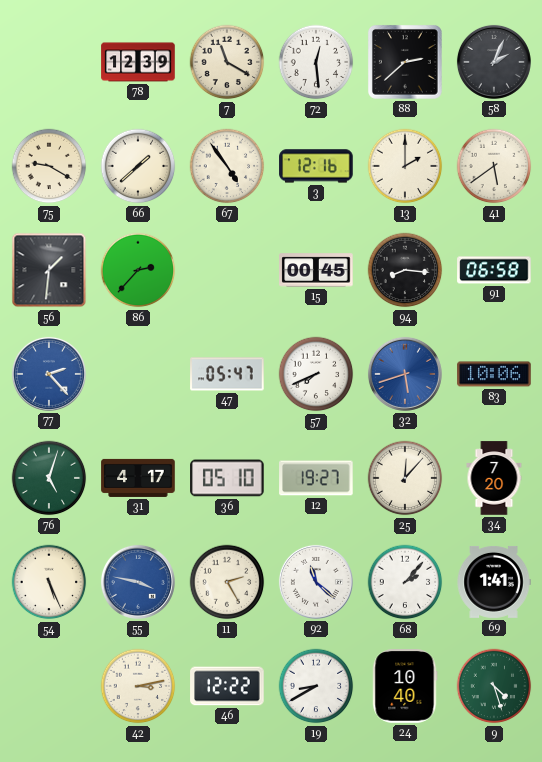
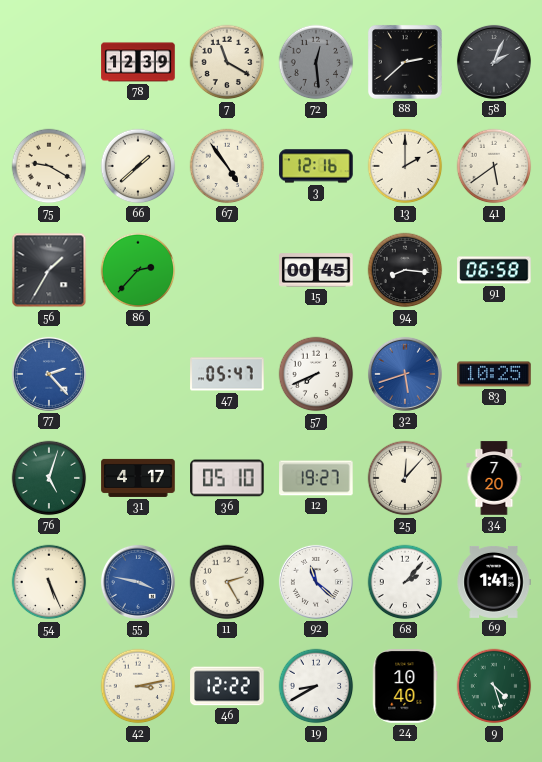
72 dial: white -> grey (316, 62)
56: 1:31 -> 1:35 (49, 270)
83: 10:06 -> 10:25 (494, 374)
